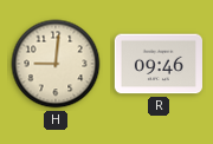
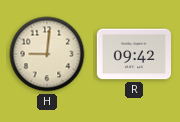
R: 09:46 -> 09:42 (133, 54)
